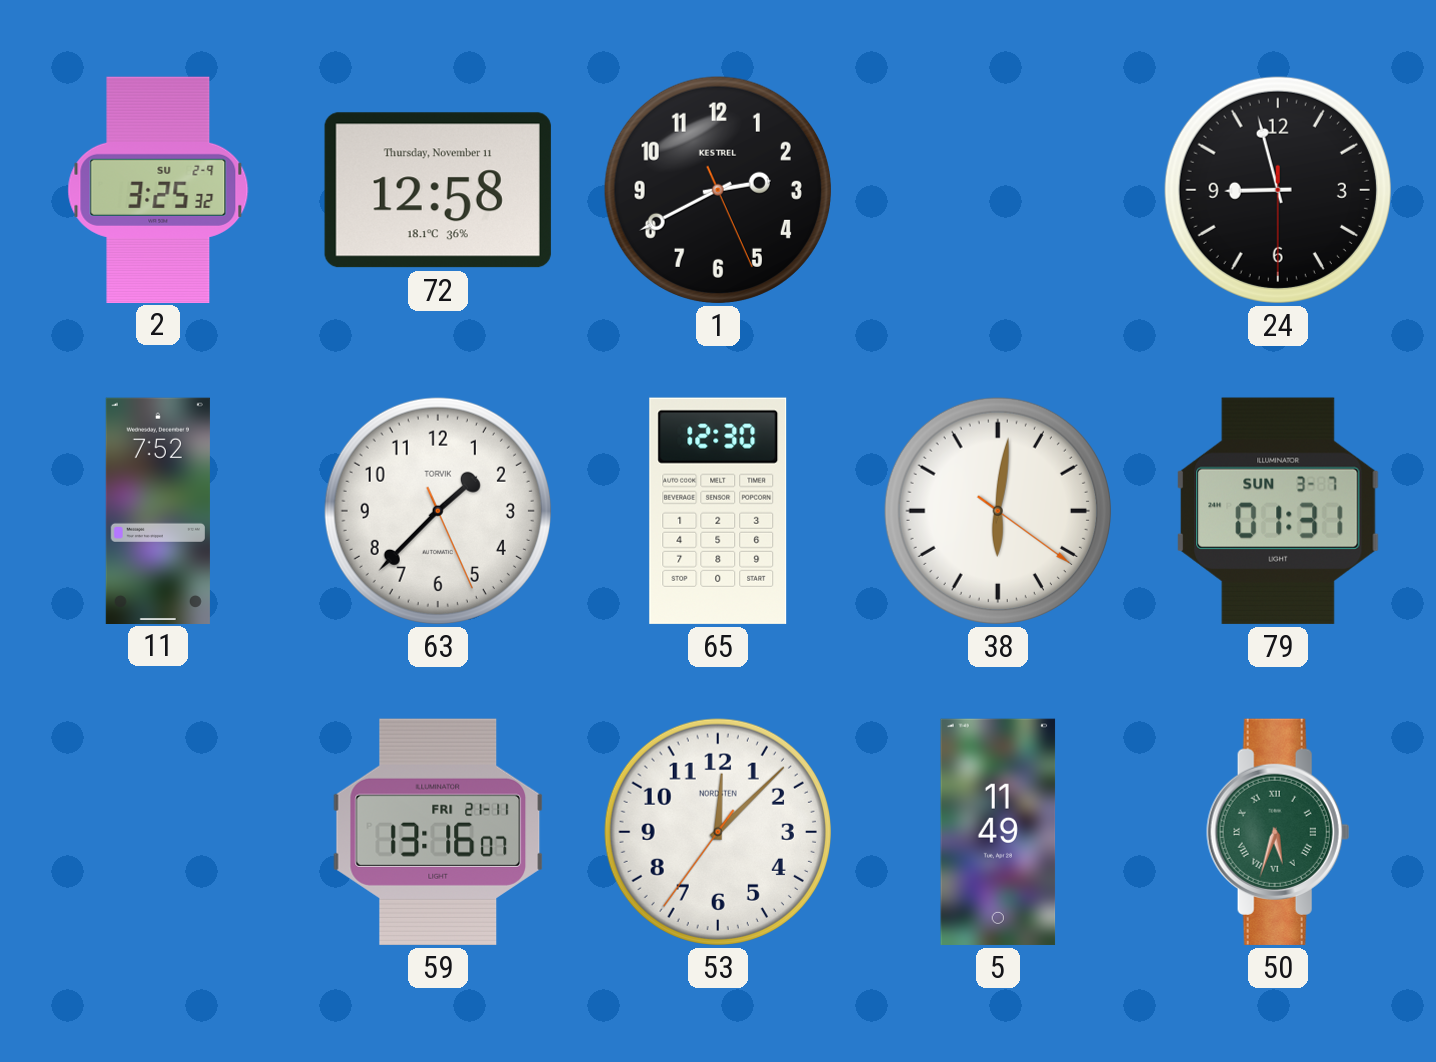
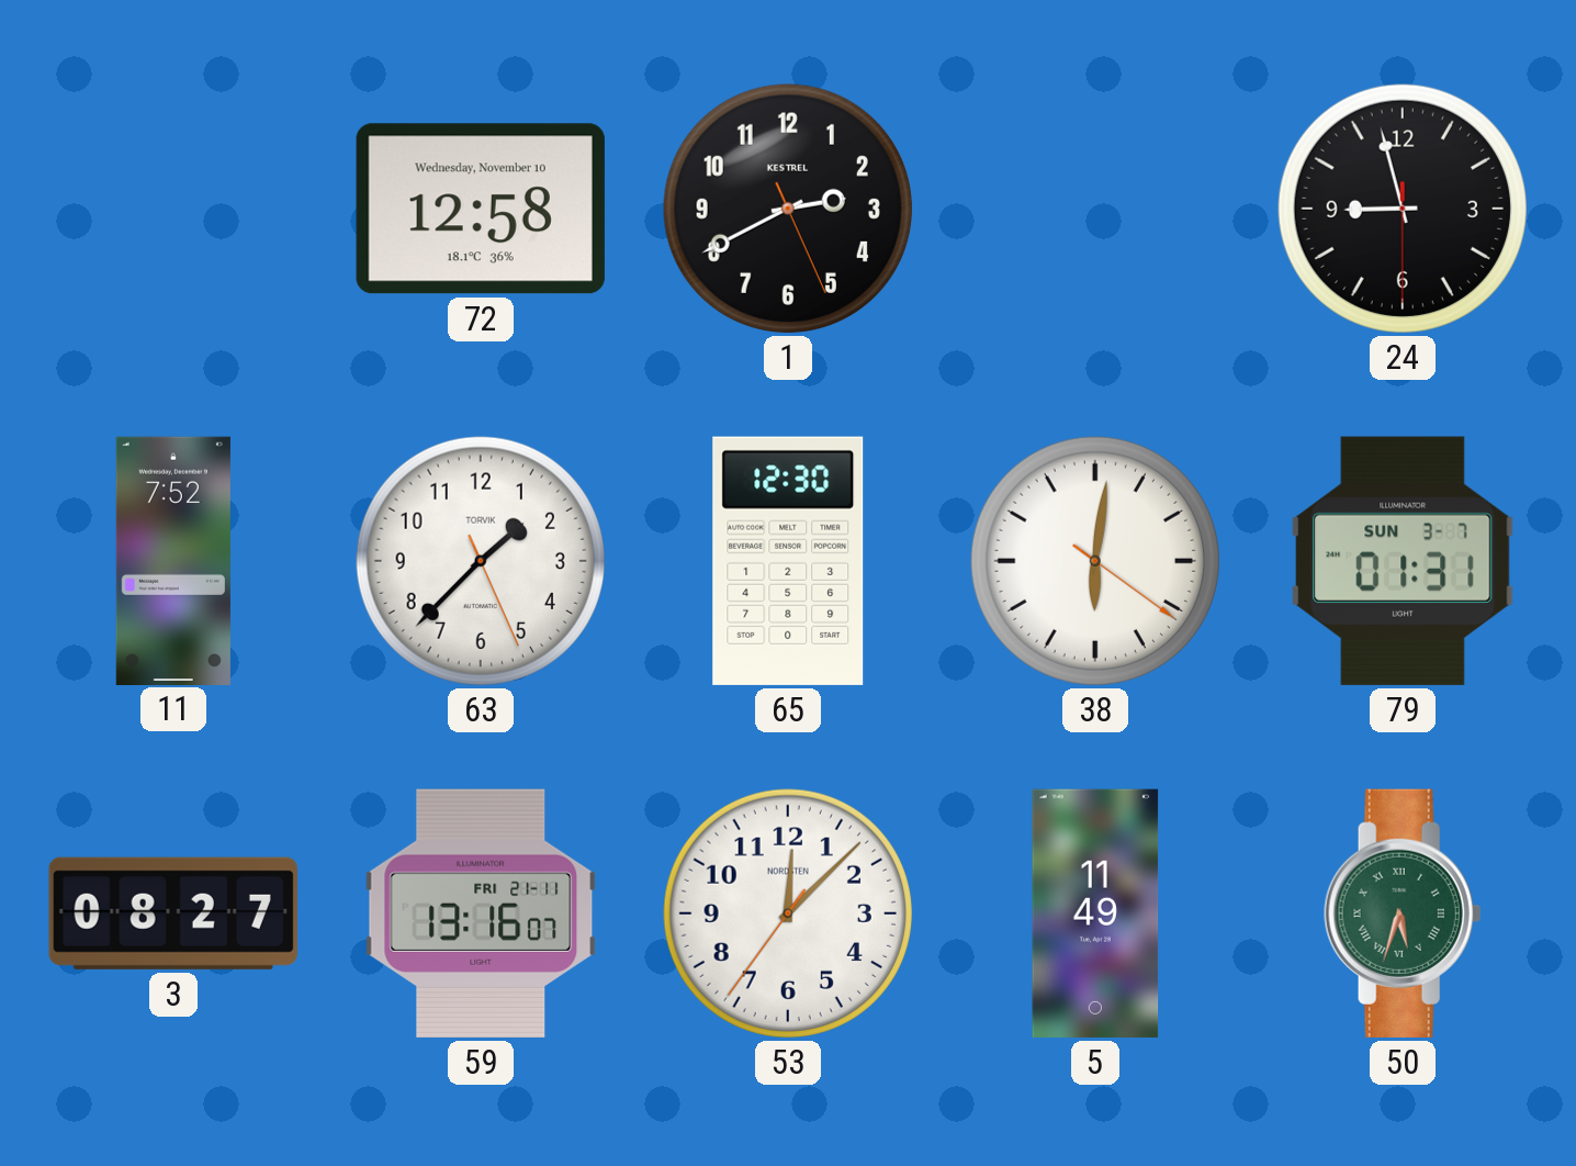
2: 3:25 -> none (158, 189)
72 date: Thursday, November 11 -> Wednesday, November 10 (481, 209)
3: none -> 08:27 (173, 913)
